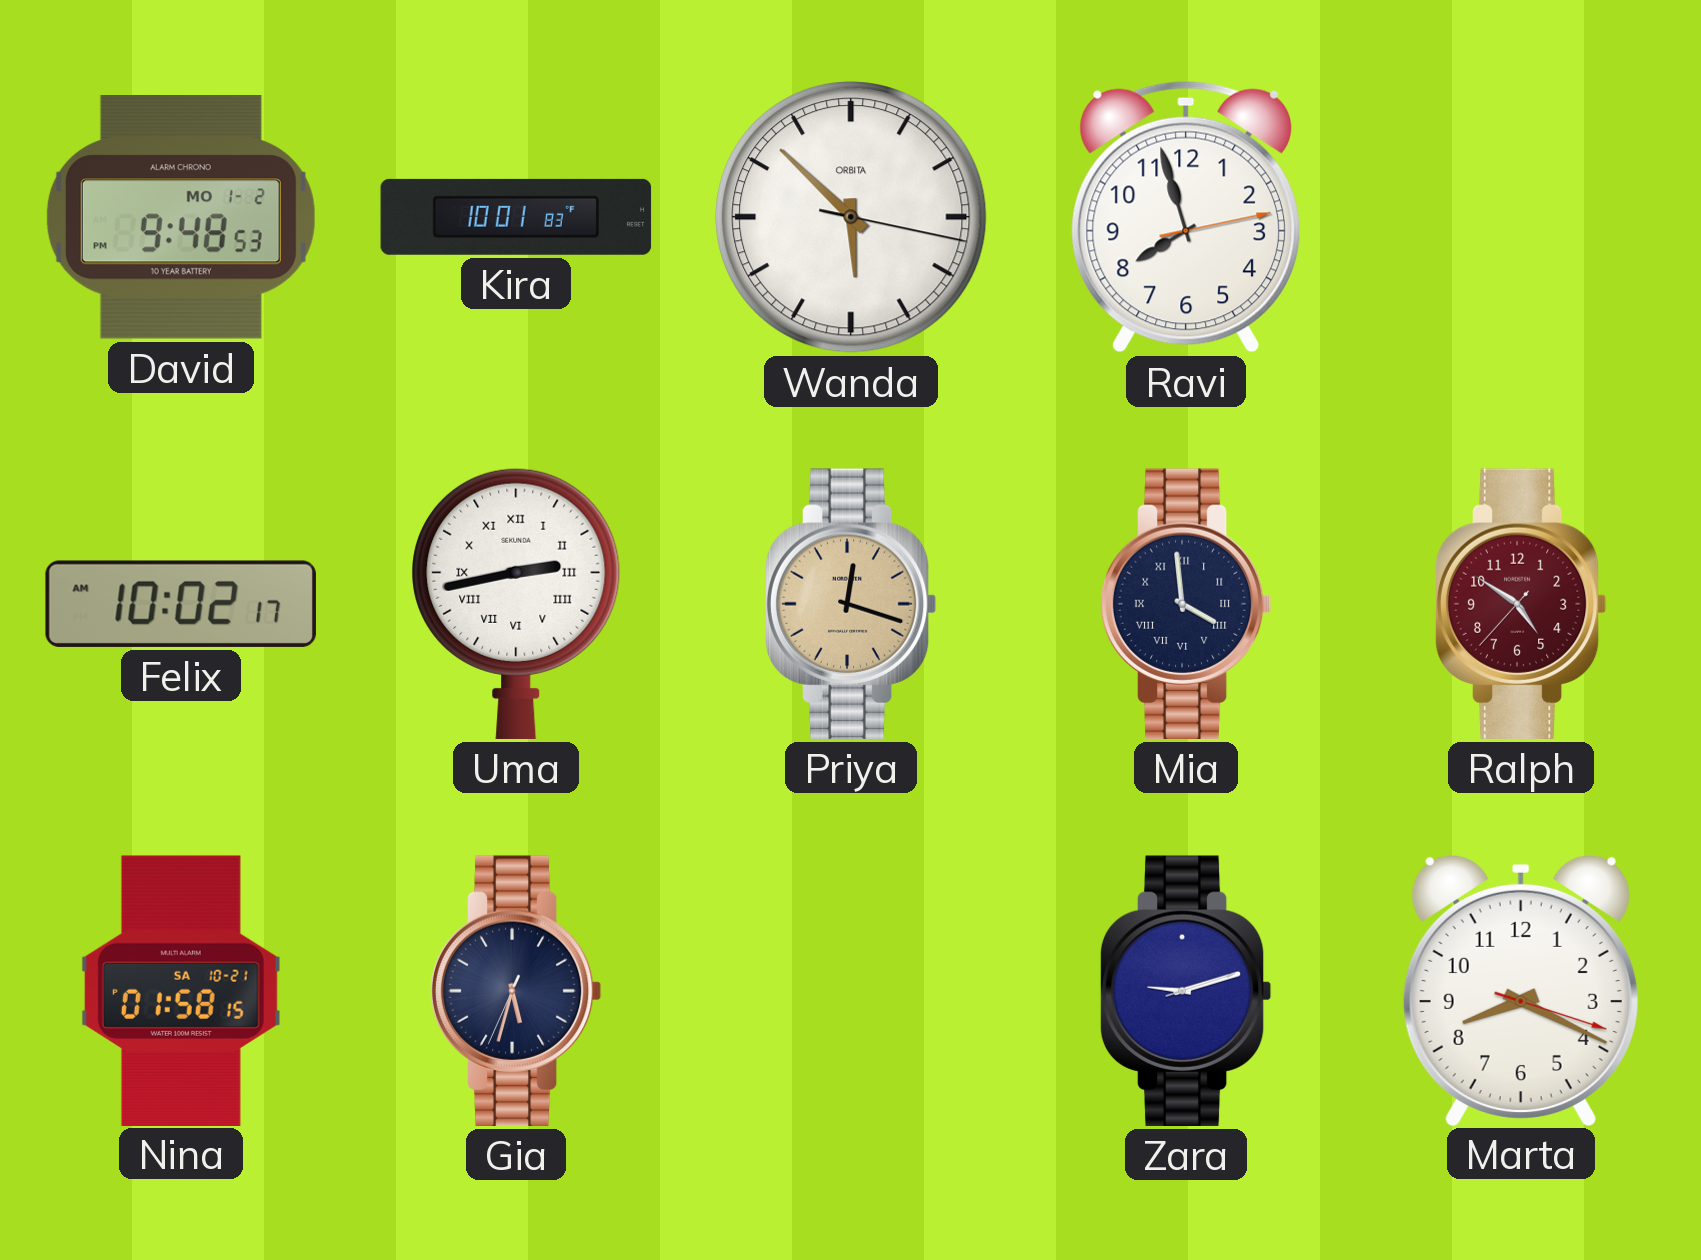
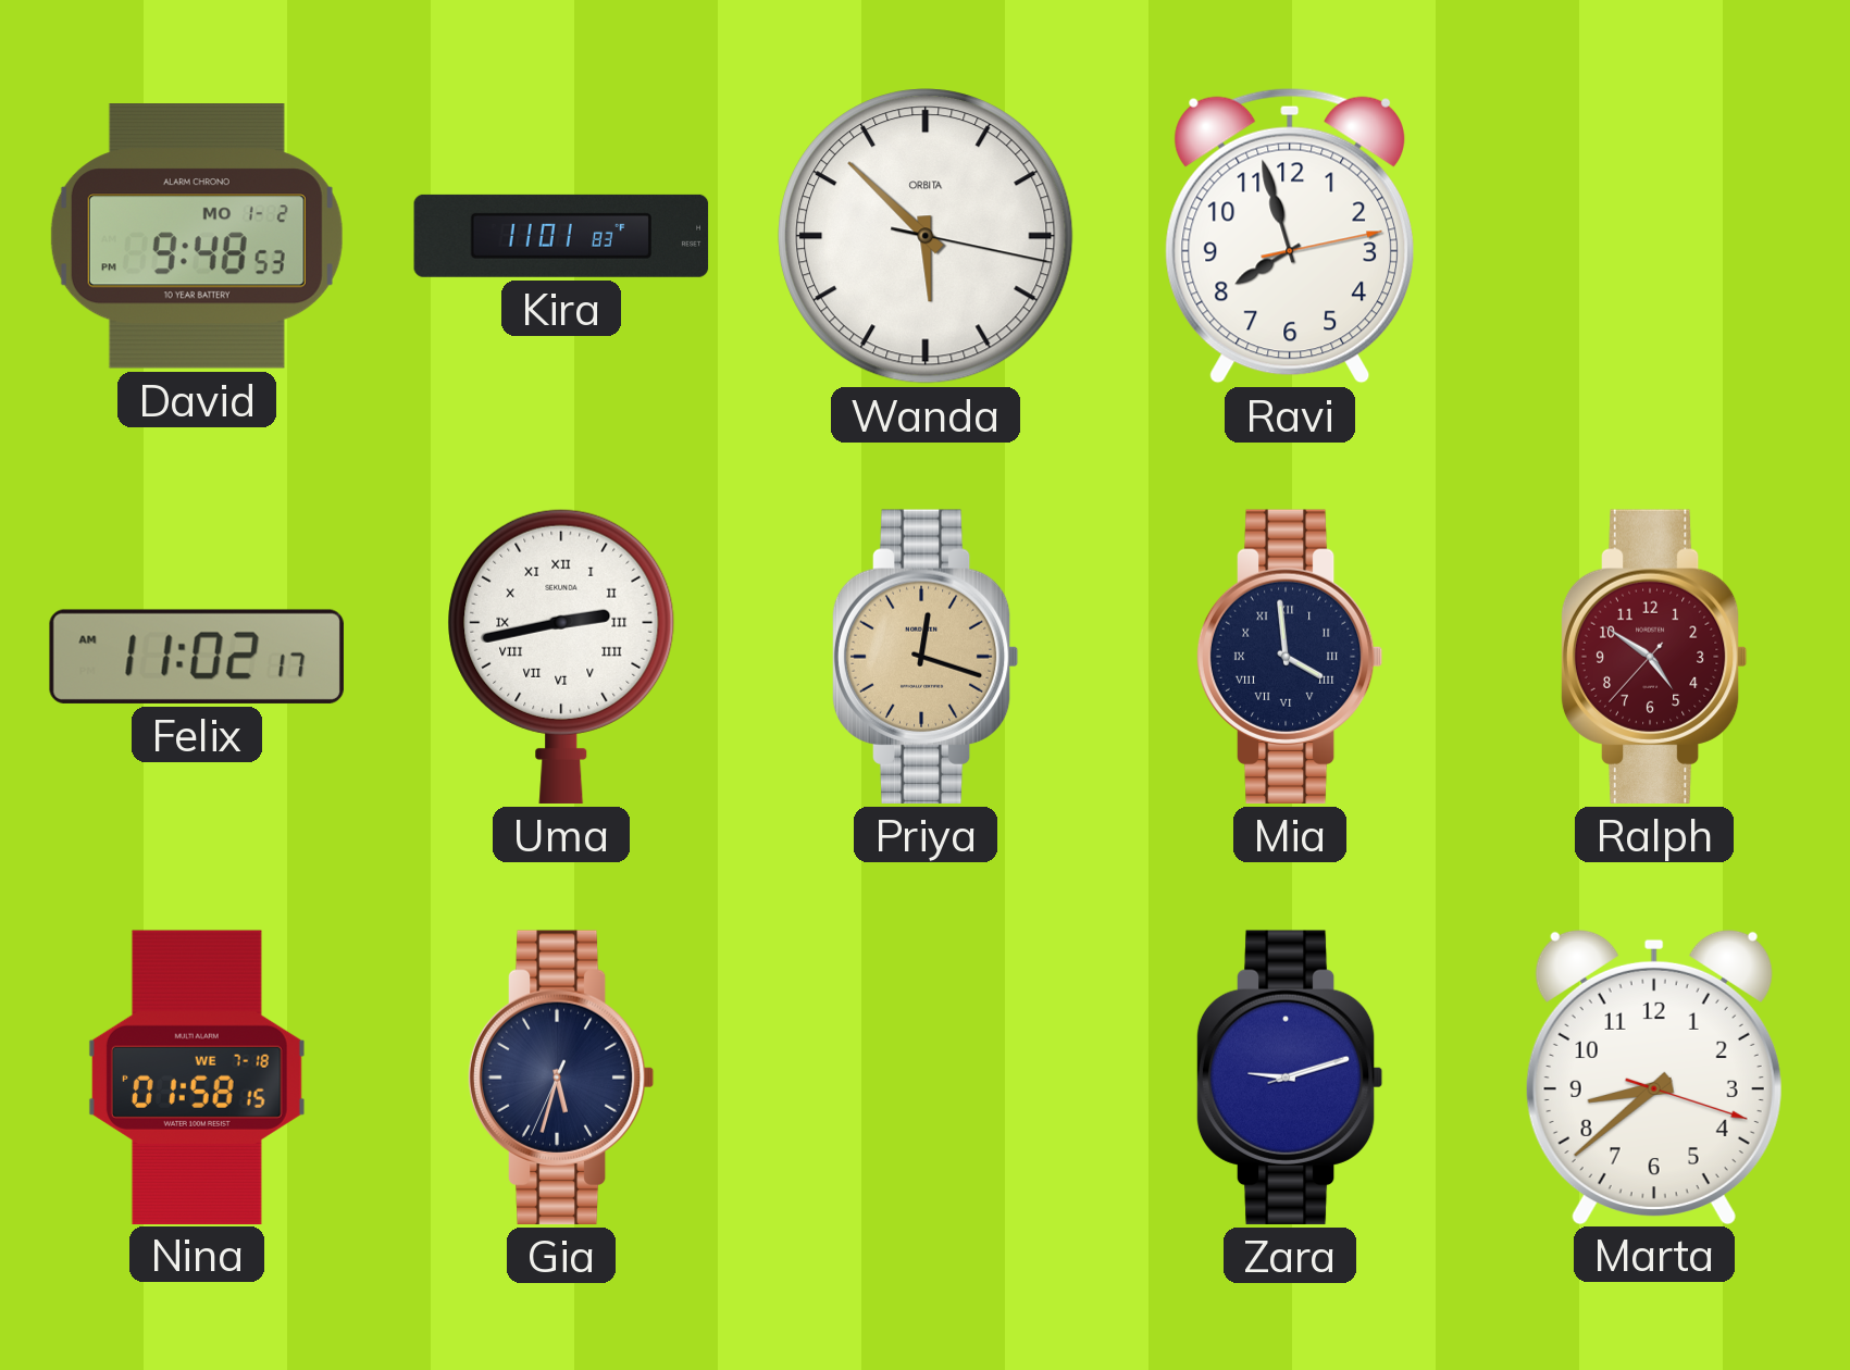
Kira: 10:01 -> 11:01 (561, 236)
Felix: 10:02 -> 11:02 (197, 657)
Nina date: SA 10-21 -> WE 7-18 (197, 1076)
Marta: 8:19 -> 8:38 (1654, 1076)
